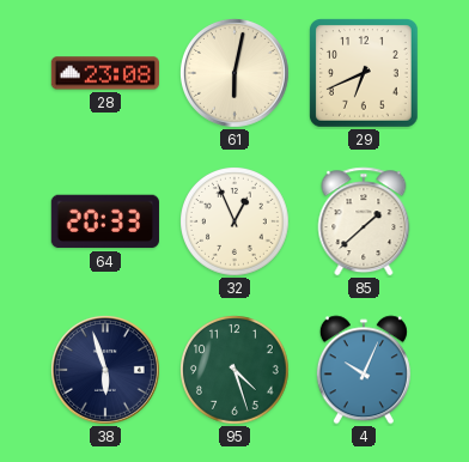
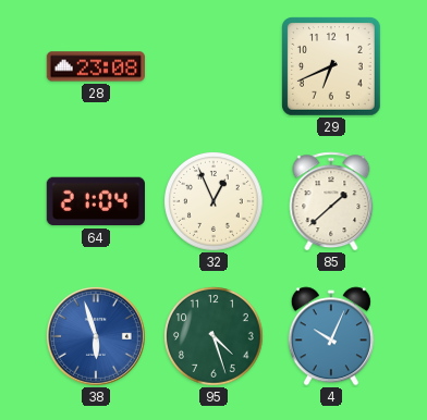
61: 6:02 -> none (234, 73)
64: 20:33 -> 21:04 (96, 201)
38 dial: navy -> blue (96, 336)
